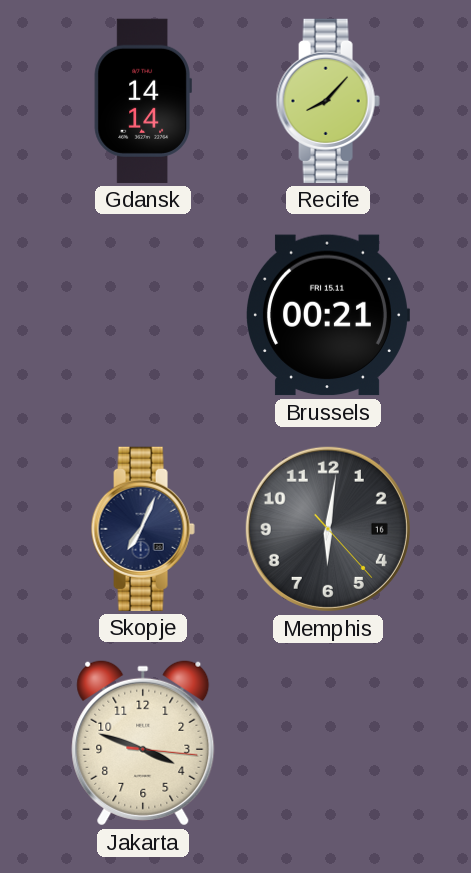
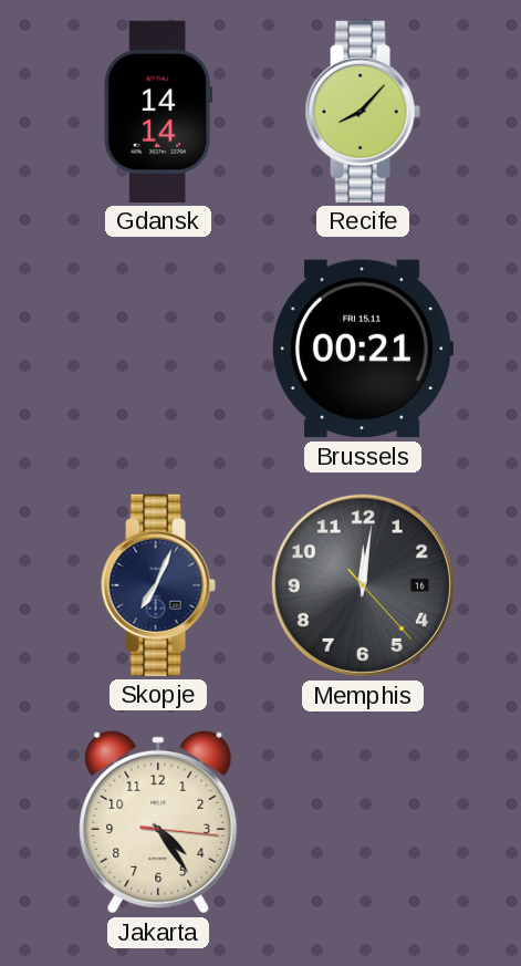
Memphis: 6:01 -> 12:01 (363, 585)
Jakarta: 3:48 -> 4:24 (158, 822)
